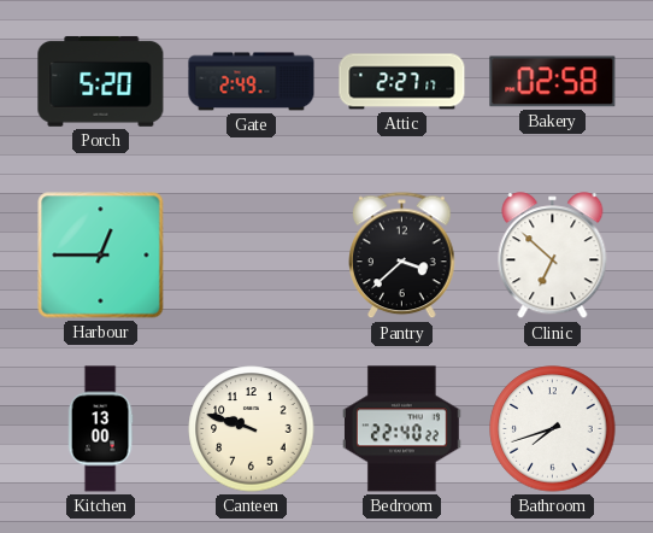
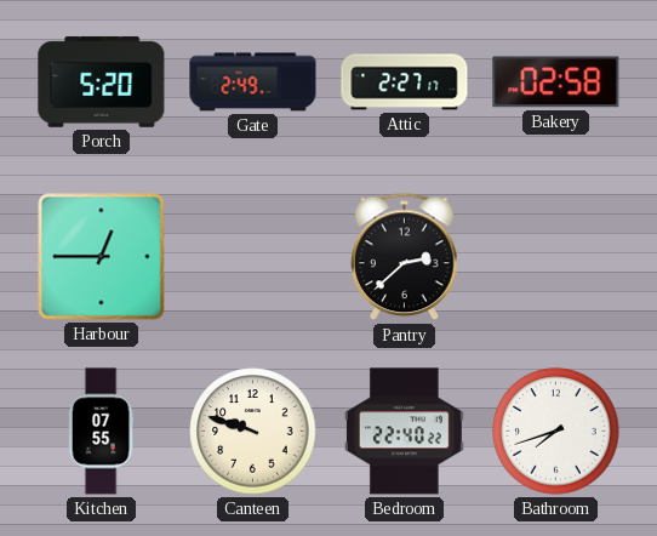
Pantry: 3:38 -> 2:38 (405, 257)
Clinic: 6:52 -> none (553, 256)
Kitchen: 13:00 -> 07:55 (101, 432)
